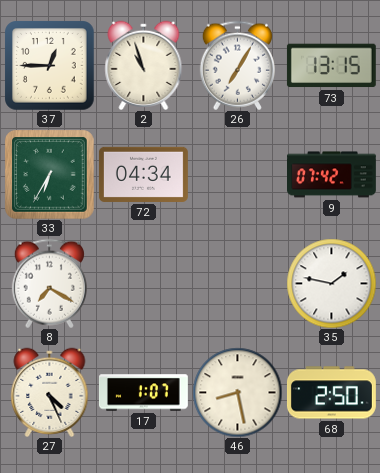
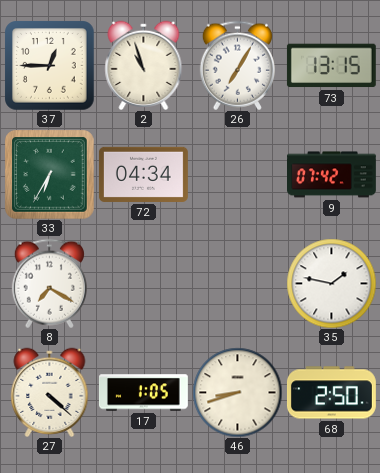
27: 4:26 -> 4:22 (50, 392)
17: 1:07 -> 1:05 (143, 393)
46: 8:28 -> 8:42 (237, 392)
